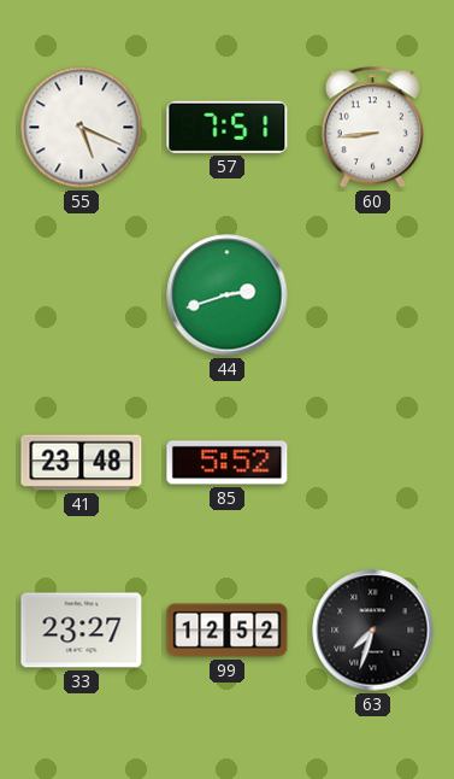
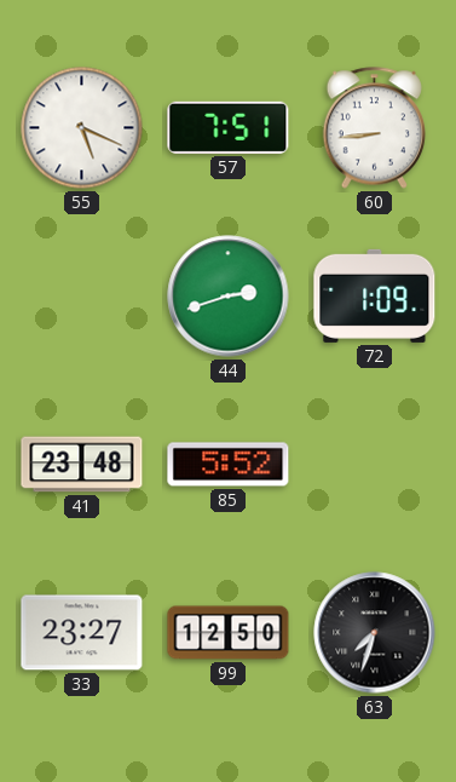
72: none -> 1:09 (375, 295)
99: 12:52 -> 12:50 (229, 633)
